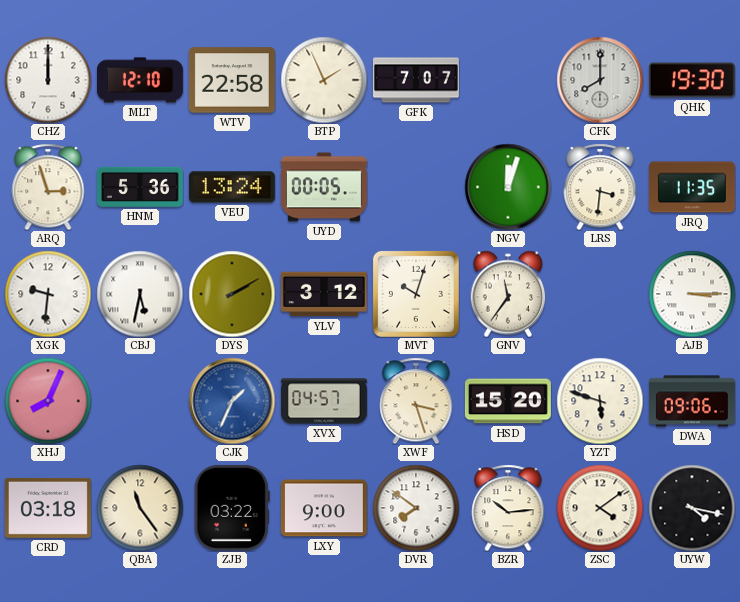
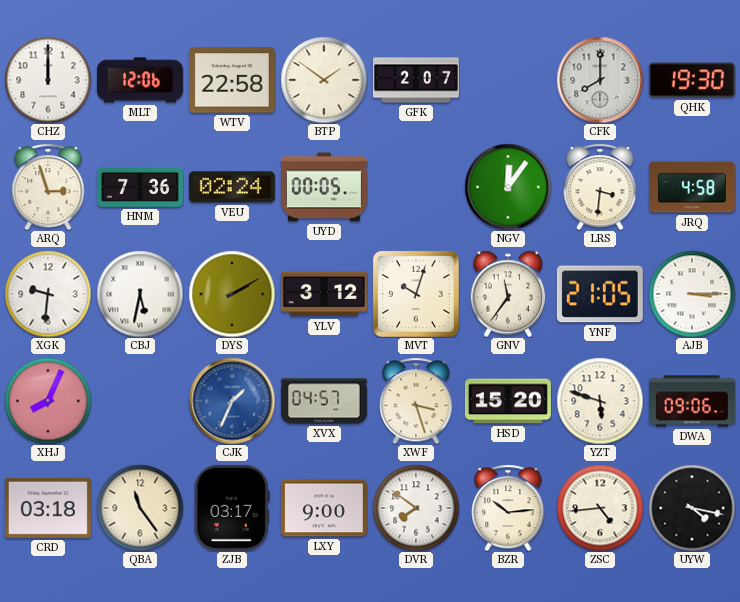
MLT: 12:10 -> 12:06 (140, 80)
BTP: 1:56 -> 1:51 (324, 80)
GFK: 7:07 -> 2:07 (416, 80)
HNM: 5:36 -> 7:36 (140, 187)
VEU: 13:24 -> 02:24 (232, 187)
NGV: 12:03 -> 12:06 (508, 187)
JRQ: 11:35 -> 4:58 (692, 187)
YNF: none -> 21:05 (600, 294)
ZJB: 03:22 -> 03:17 (232, 508)
ZSC: 4:09 -> 4:44 (600, 508)
